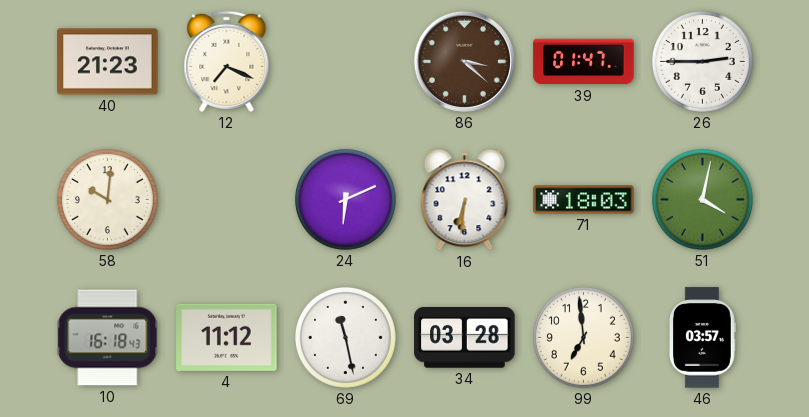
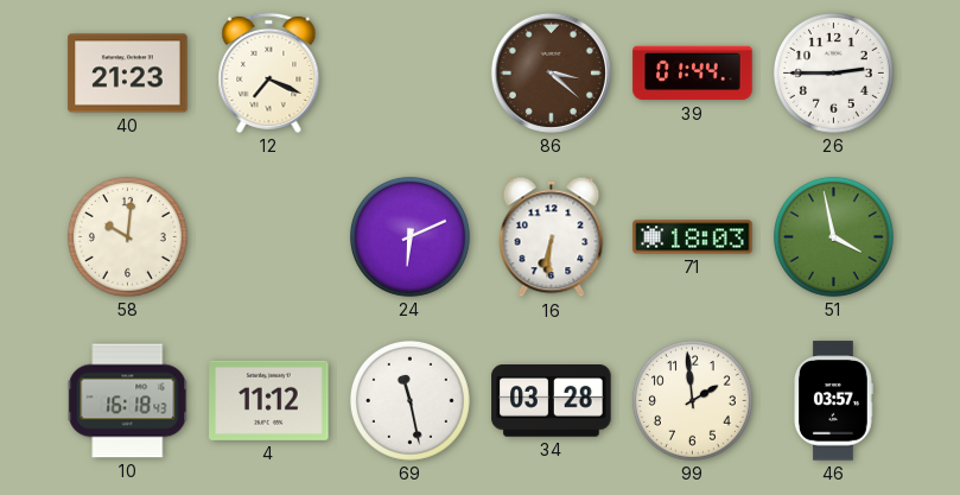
39: 01:47 -> 01:44 (693, 74)
51: 4:02 -> 3:58 (833, 236)
99: 6:59 -> 1:59 (692, 400)
